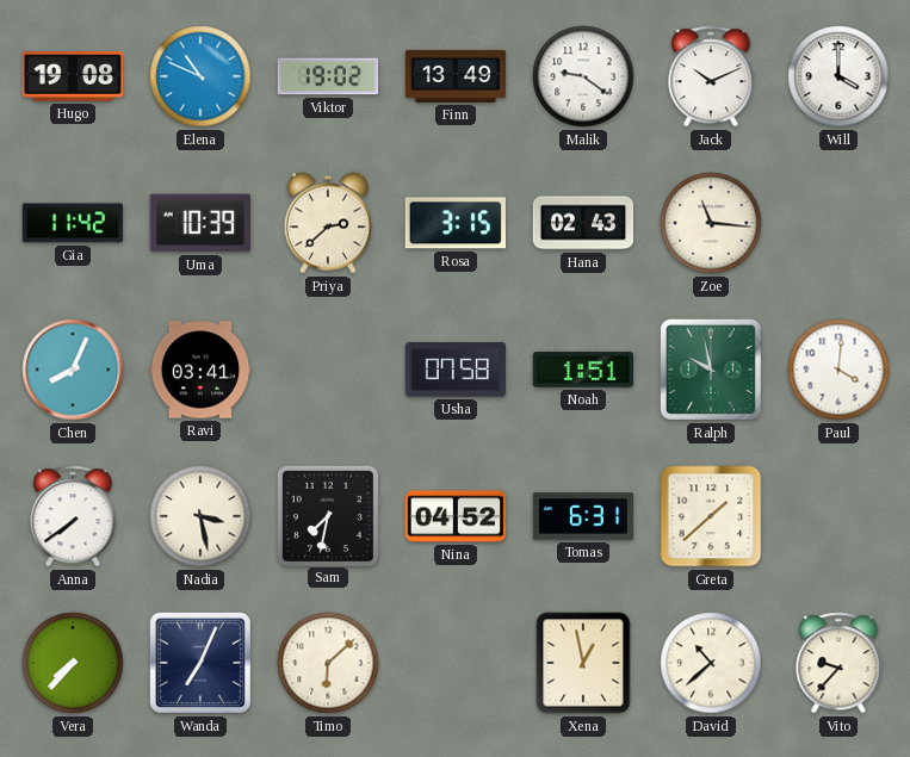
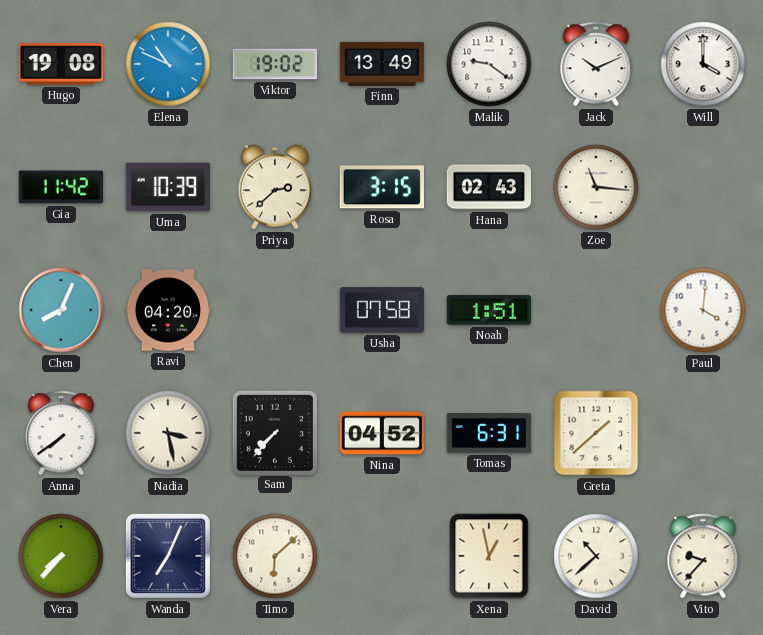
Ravi: 03:41 -> 04:20 (168, 310)
Ralph: 9:58 -> none (711, 370)
Sam: 7:32 -> 7:37 (274, 432)
